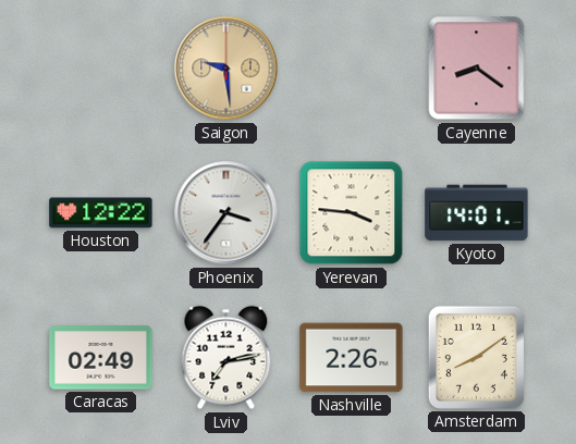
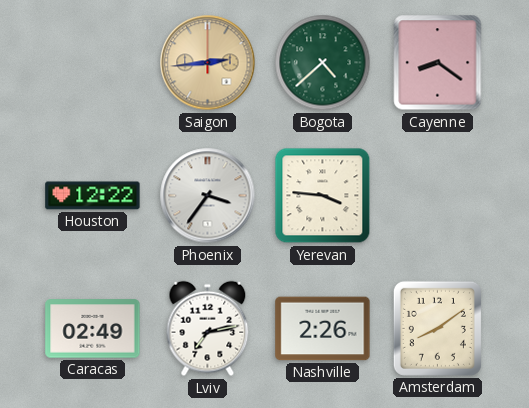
Saigon: 9:29 -> 2:44 (208, 63)
Bogota: none -> 4:38 (323, 63)
Kyoto: 14:01 -> none (477, 213)
